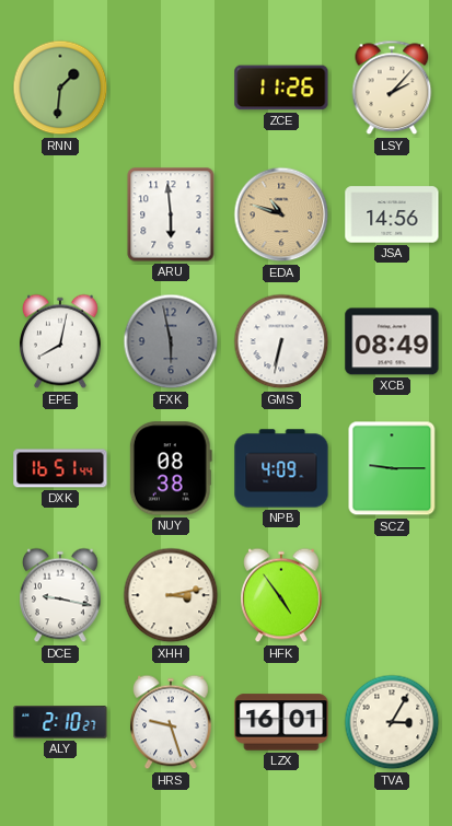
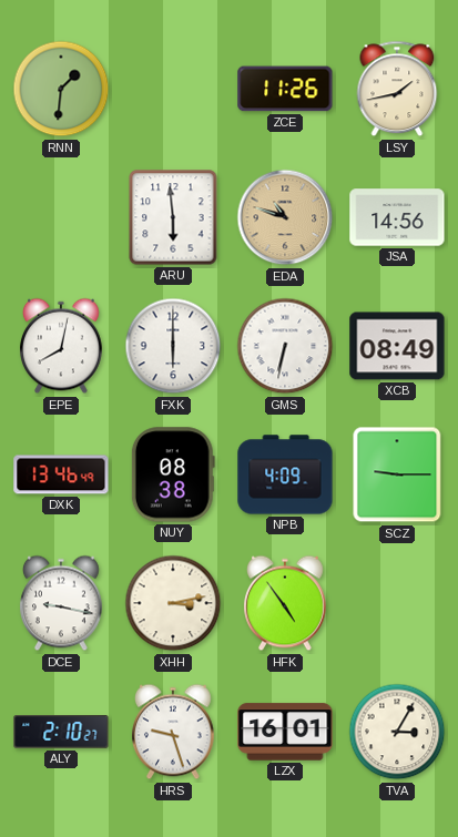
LSY: 2:07 -> 1:43 (397, 89)
FXK: 5:58 -> 6:00 (173, 346)
FXK dial: grey -> white (173, 346)
DXK: 16:51 -> 13:46 (61, 474)
